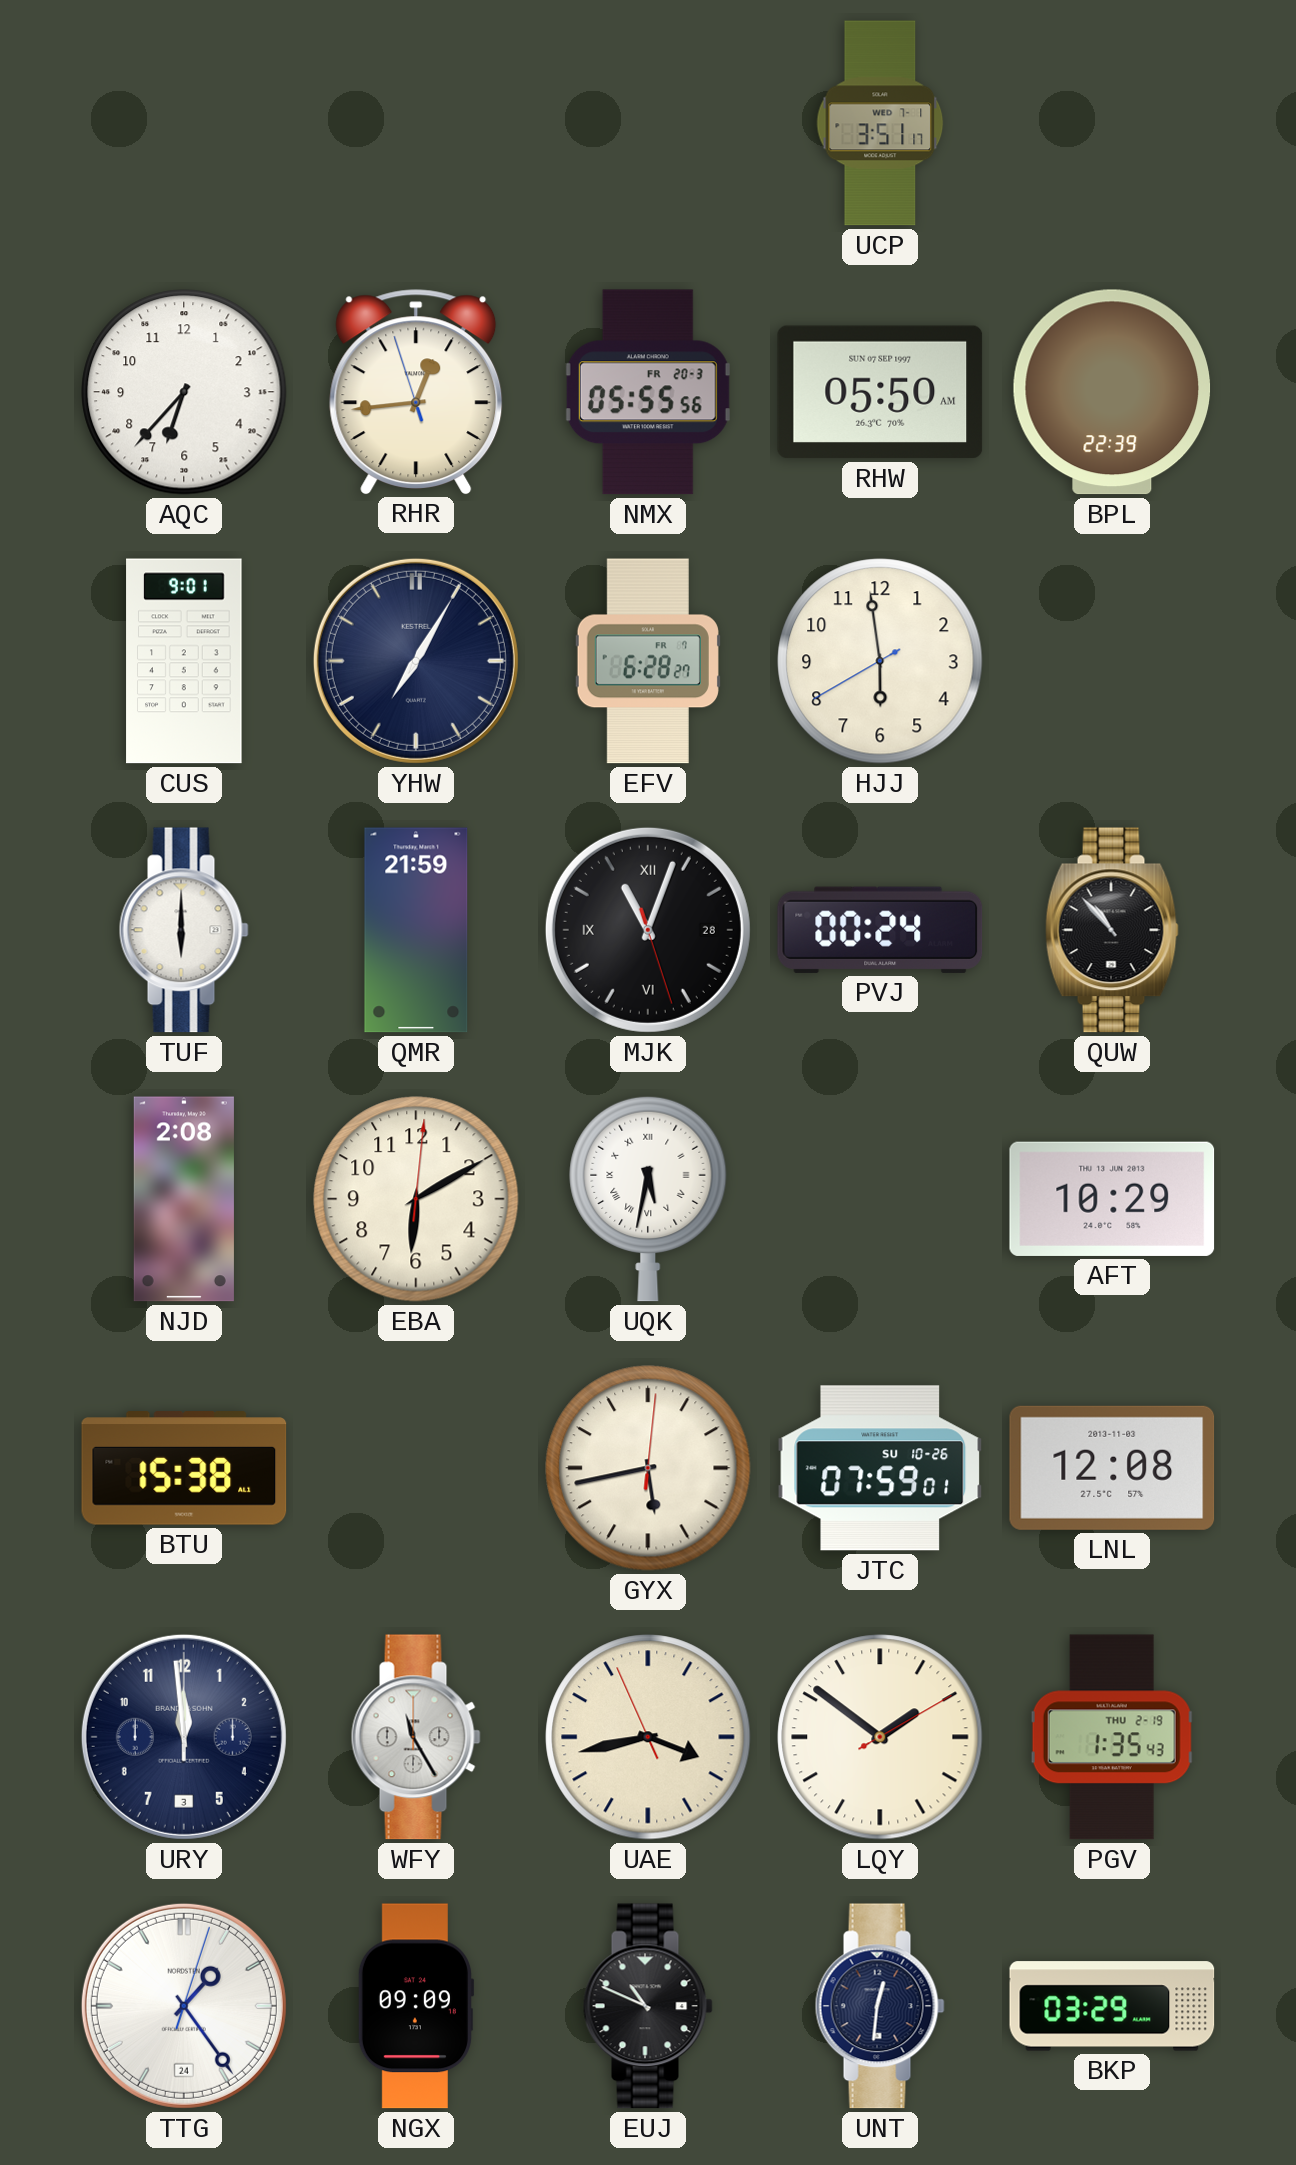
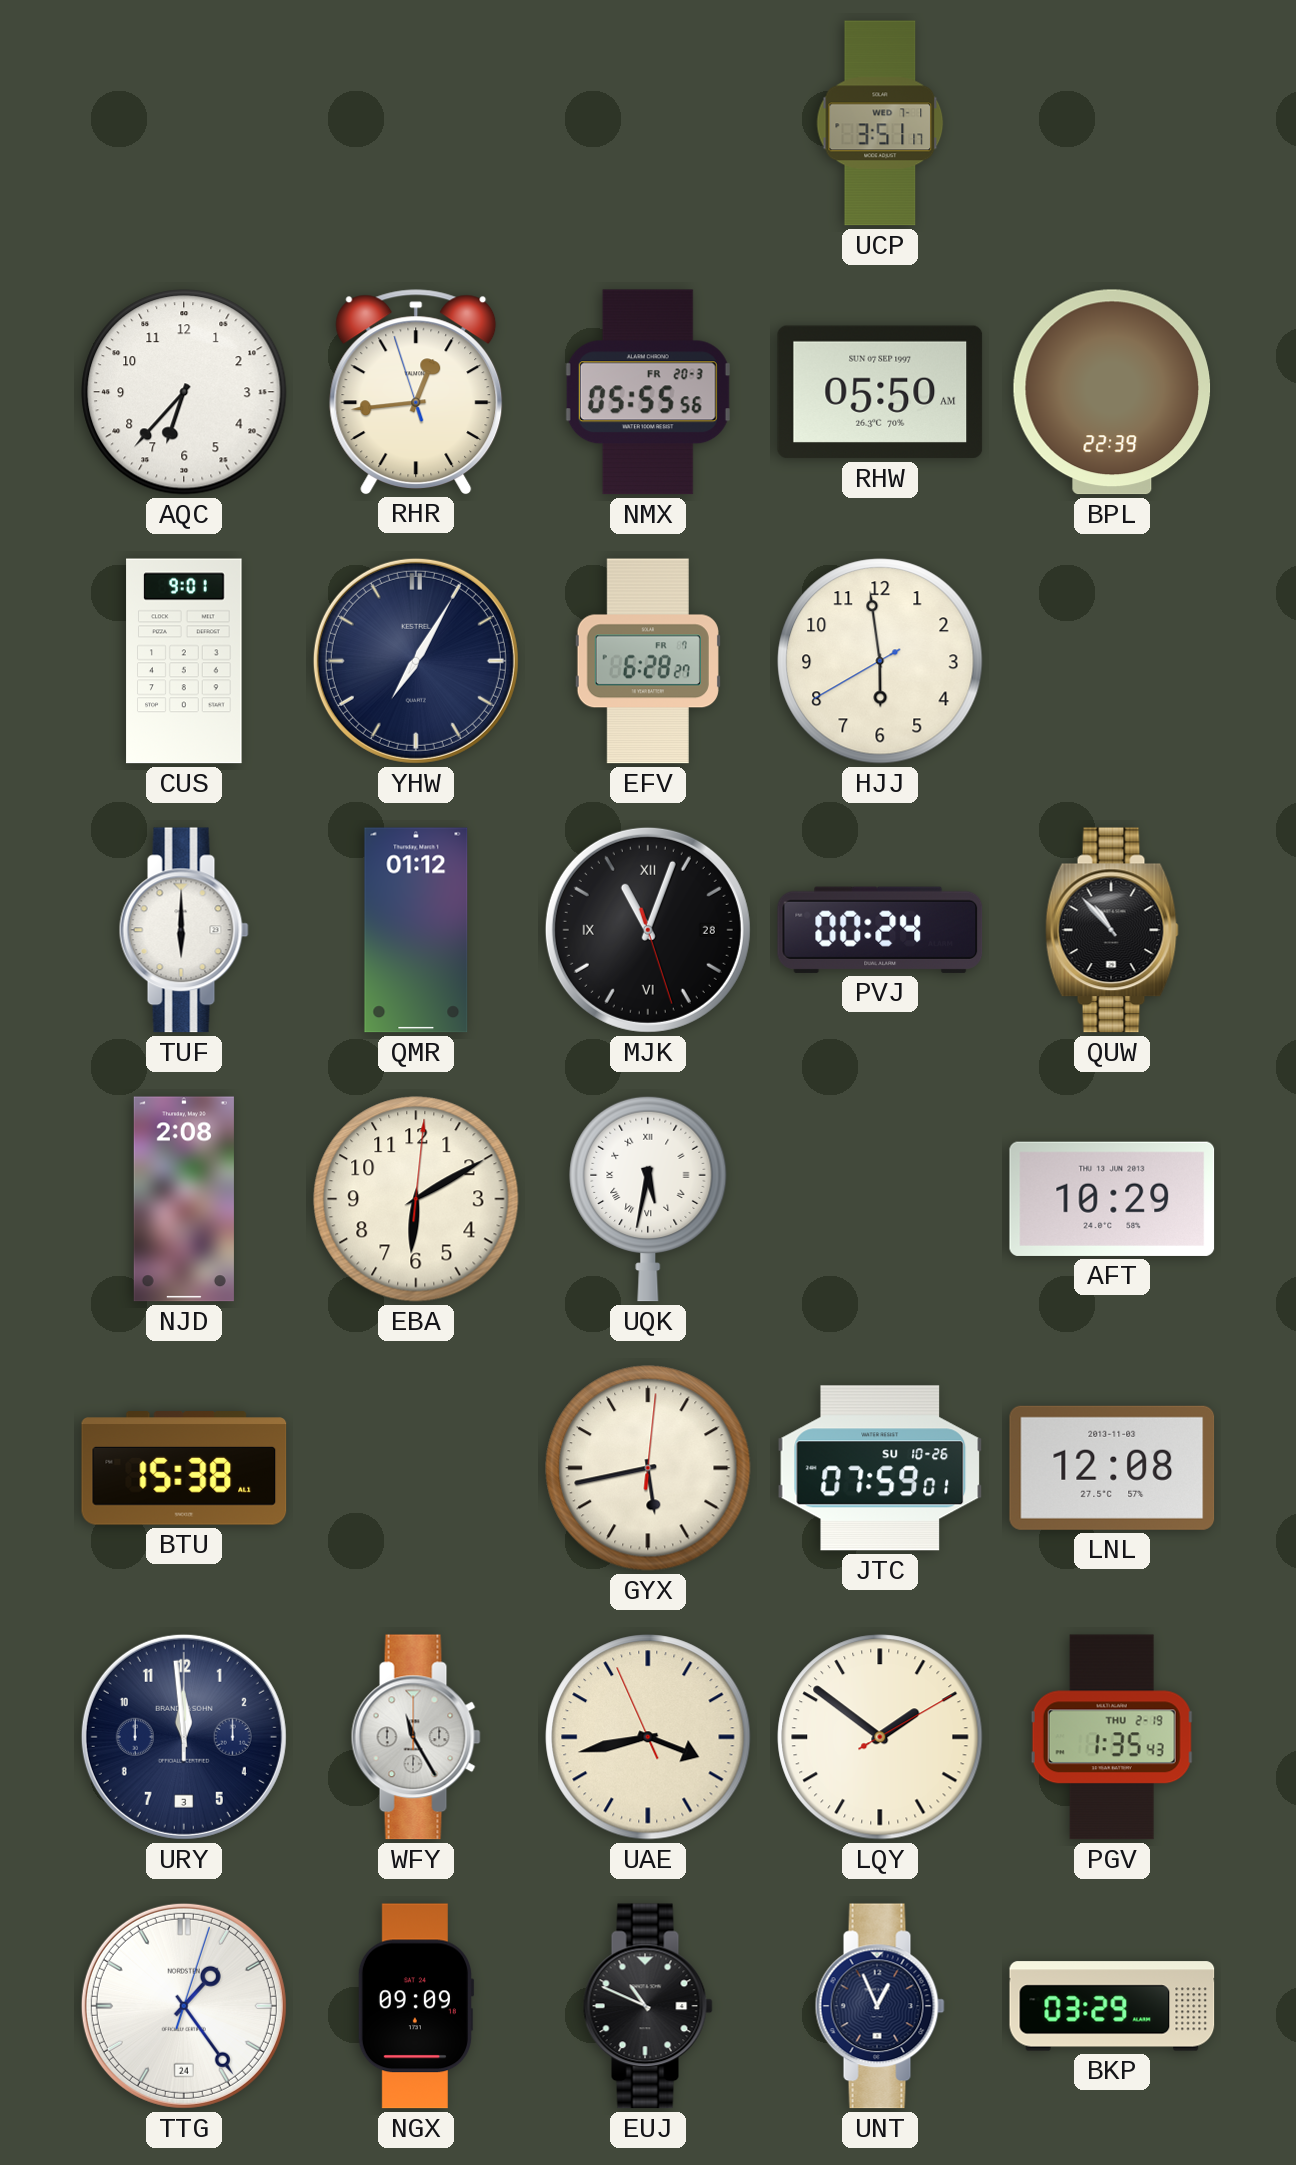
QMR: 21:59 -> 01:12 (416, 930)
UNT: 12:31 -> 12:56 (880, 2006)
